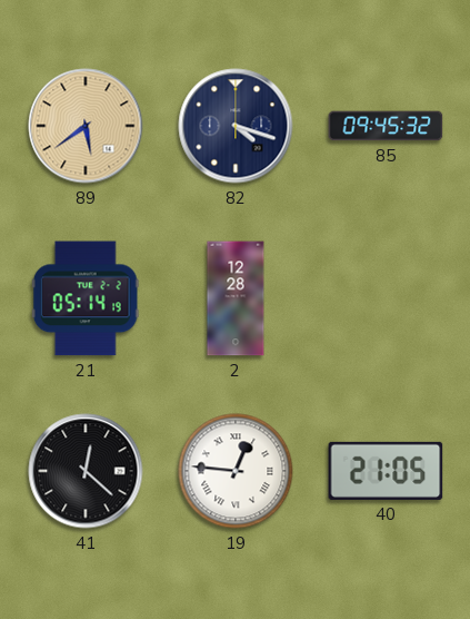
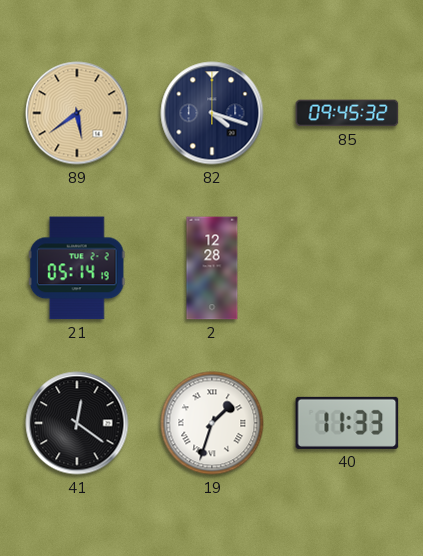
41: 12:22 -> 12:21 (77, 423)
19: 12:46 -> 1:33 (212, 423)
40: 21:05 -> 11:33 (347, 423)
